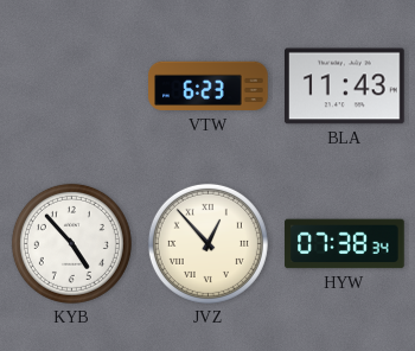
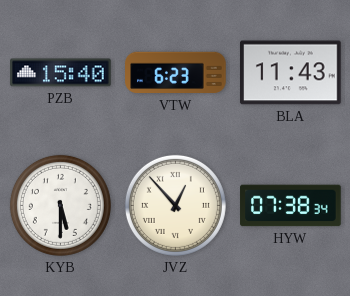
PZB: none -> 15:40 (61, 73)
KYB: 4:53 -> 5:30 (60, 205)
